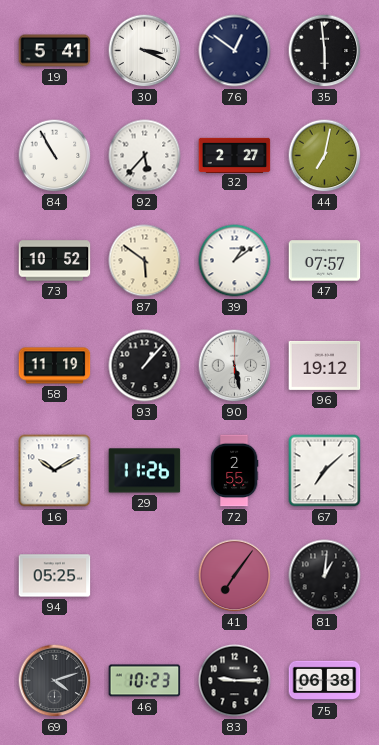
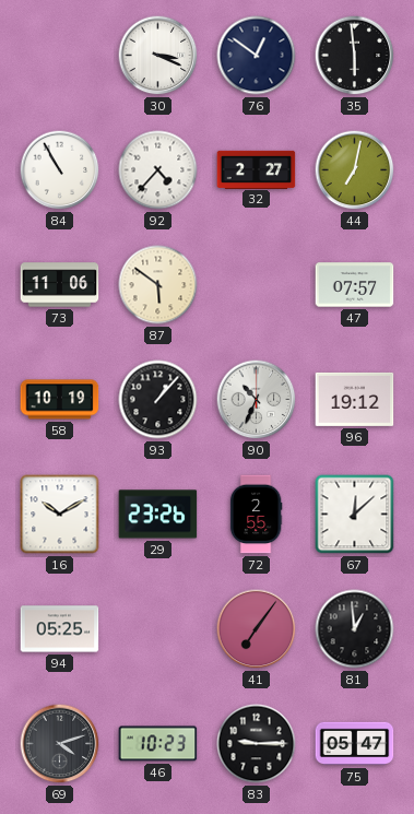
19: 5:41 -> none (55, 51)
92: 5:37 -> 4:37 (158, 170)
73: 10:52 -> 11:06 (60, 285)
39: 1:09 -> none (235, 261)
58: 11:19 -> 10:19 (60, 400)
90: 5:28 -> 10:34 (257, 400)
29: 11:26 -> 23:26 (158, 515)
67: 7:08 -> 12:08 (355, 515)
81: 1:01 -> 12:59 (355, 629)
75: 06:38 -> 05:47 (355, 744)
